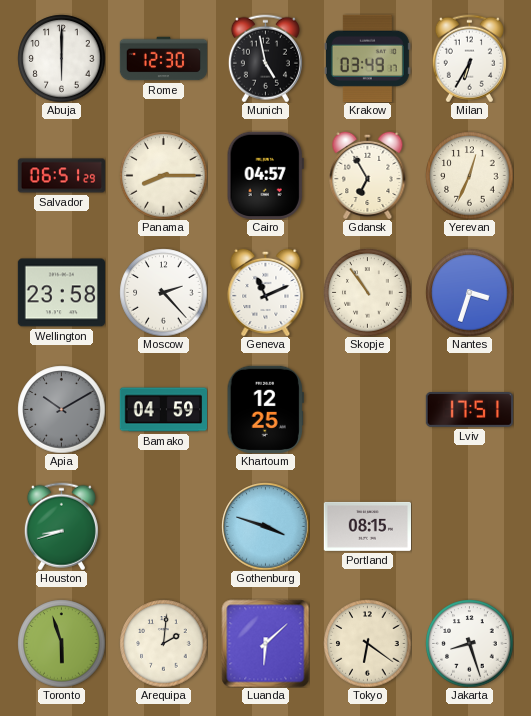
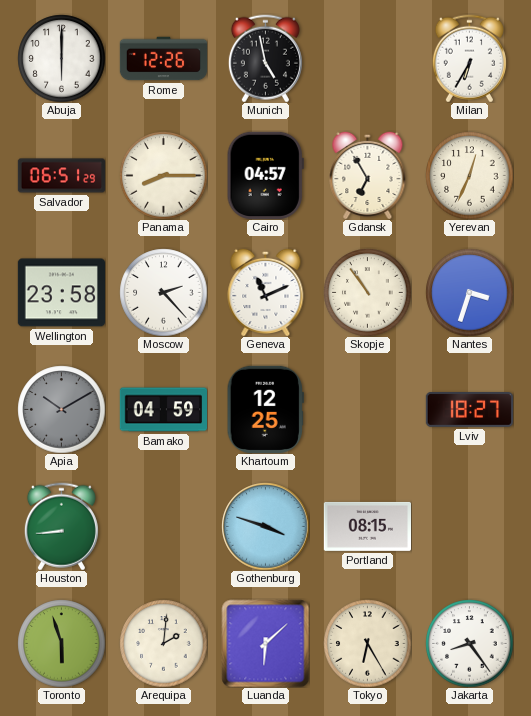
Rome: 12:30 -> 12:26 (163, 59)
Krakow: 03:49 -> none (367, 58)
Lviv: 17:51 -> 18:27 (469, 410)
Houston: 8:42 -> 8:44 (61, 526)
Tokyo: 6:21 -> 6:25 (367, 643)
Jakarta: 8:27 -> 8:24 (469, 643)
